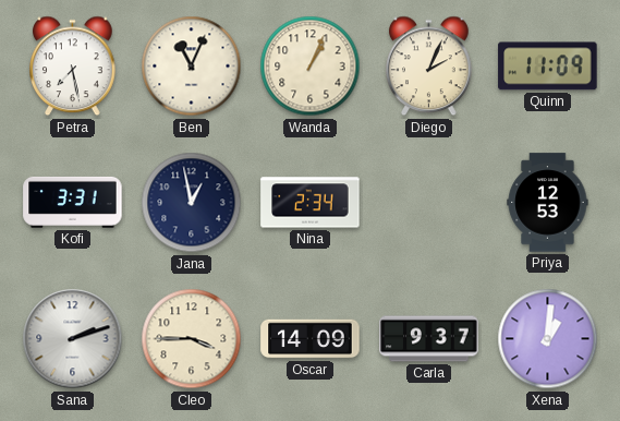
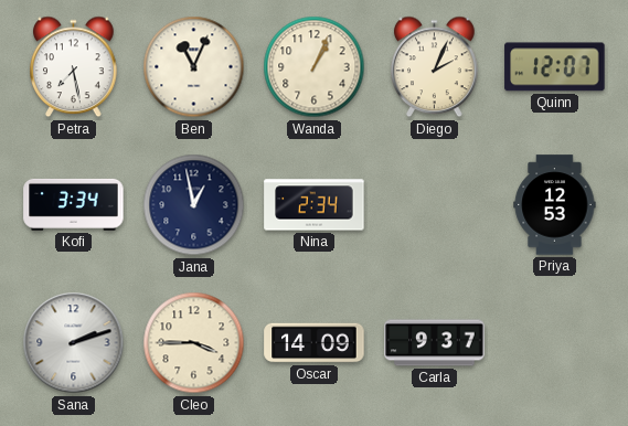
Quinn: 11:09 -> 12:07 (555, 67)
Kofi: 3:31 -> 3:34 (74, 204)
Xena: 1:01 -> none (548, 339)
